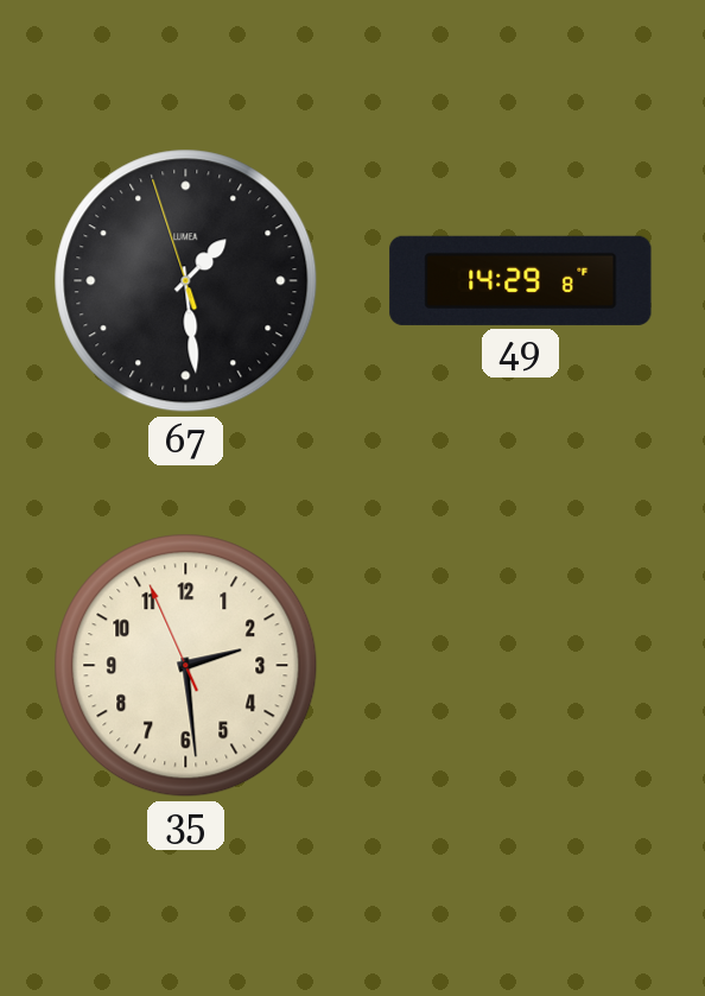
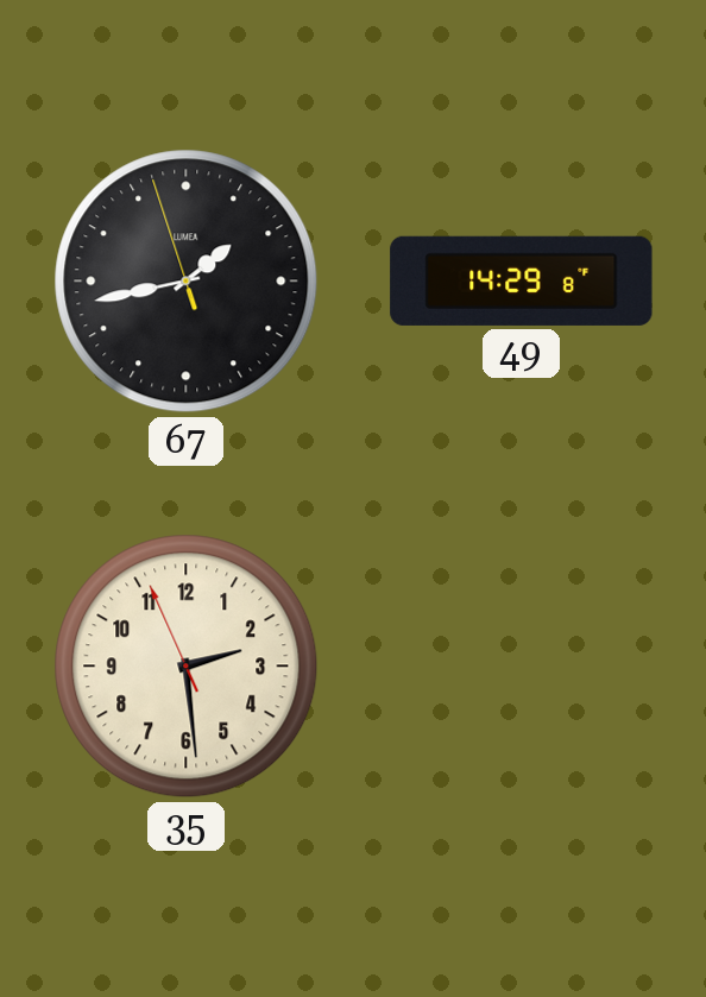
67: 1:28 -> 1:42 (187, 282)
